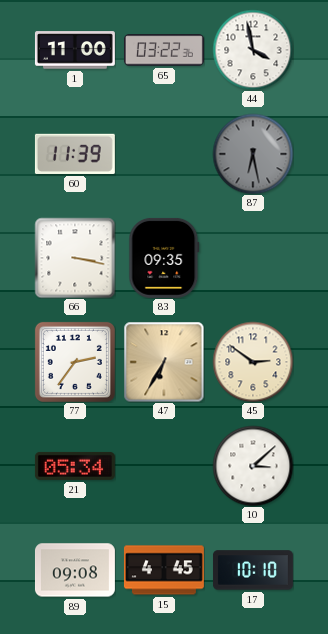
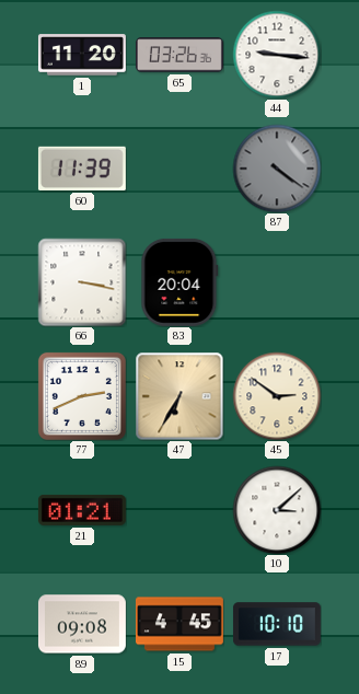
1: 11:00 -> 11:20 (82, 55)
65: 03:22 -> 03:26 (179, 55)
44: 3:58 -> 9:16 (277, 55)
87: 6:28 -> 4:21 (277, 169)
83: 09:35 -> 20:04 (179, 282)
77: 2:36 -> 2:41 (82, 396)
21: 05:34 -> 01:21 (82, 510)
